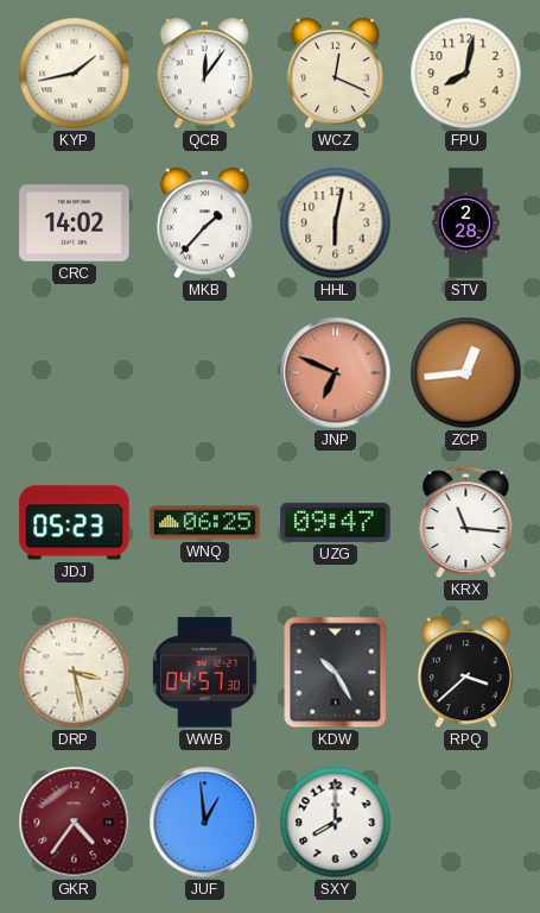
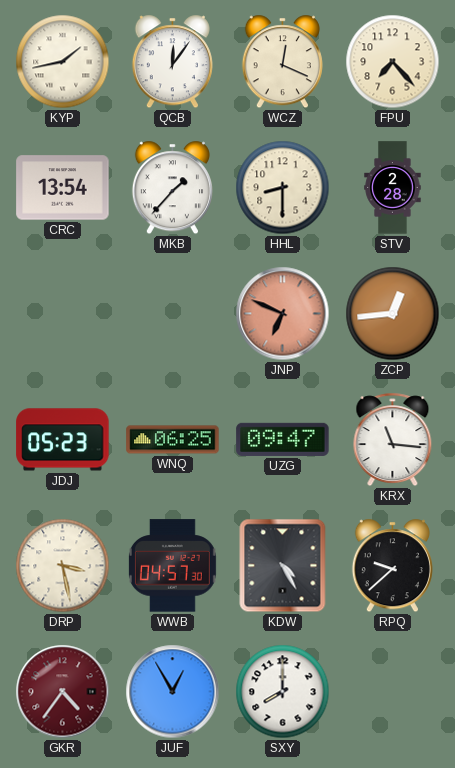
FPU: 8:02 -> 7:23 (393, 62)
CRC: 14:02 -> 13:54 (63, 188)
HHL: 6:02 -> 8:30 (283, 188)
KDW: 10:25 -> 4:25 (283, 566)
RPQ: 3:38 -> 9:38 (392, 566)
JUF: 12:59 -> 12:55 (173, 692)
